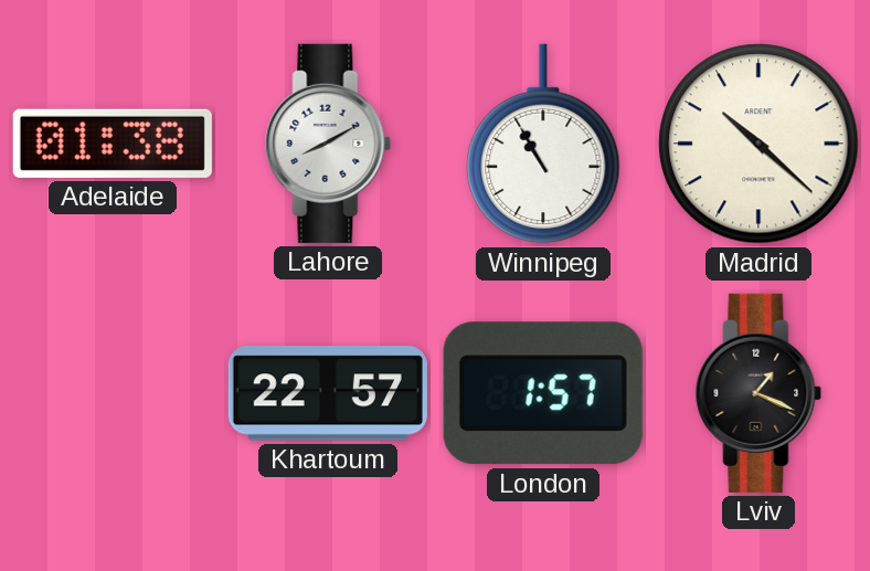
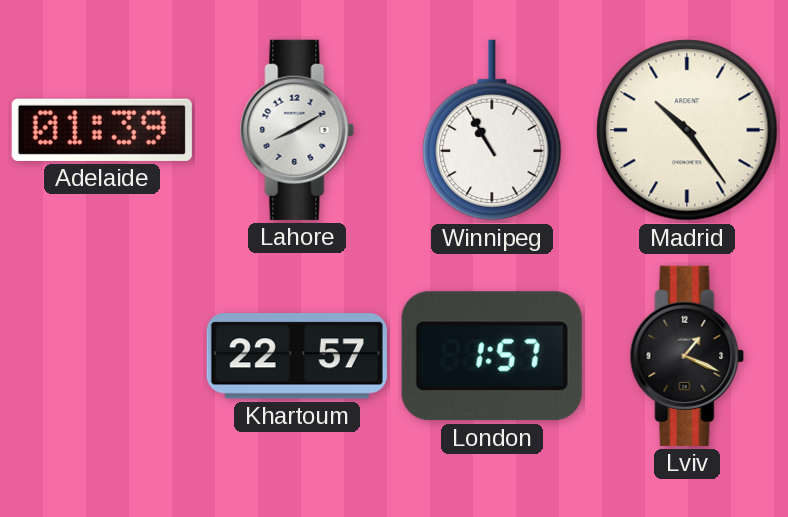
Adelaide: 01:38 -> 01:39 (102, 130)
Madrid: 10:22 -> 10:24 (687, 130)
